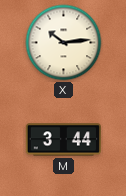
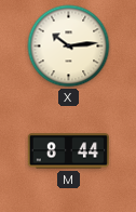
M: 3:44 -> 8:44 (68, 151)
